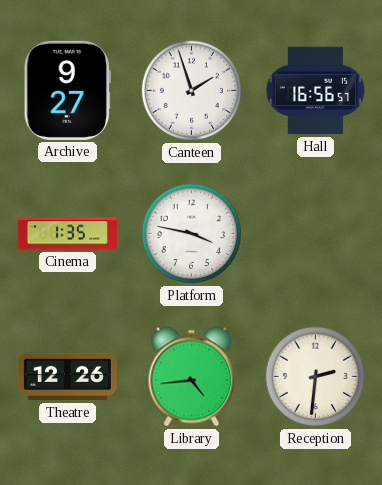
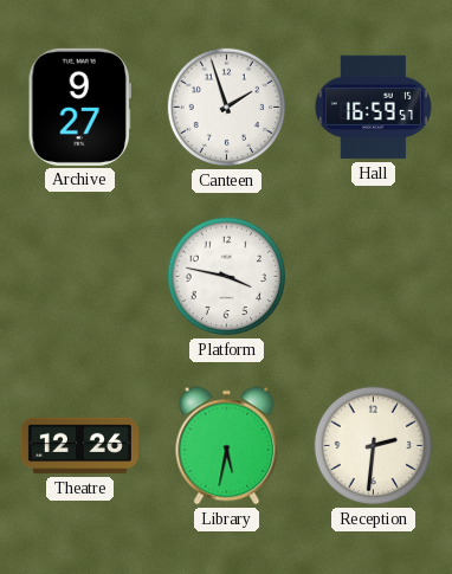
Hall: 16:56 -> 16:59 (373, 108)
Cinema: 1:35 -> none (67, 234)
Library: 4:44 -> 5:32 (227, 446)
